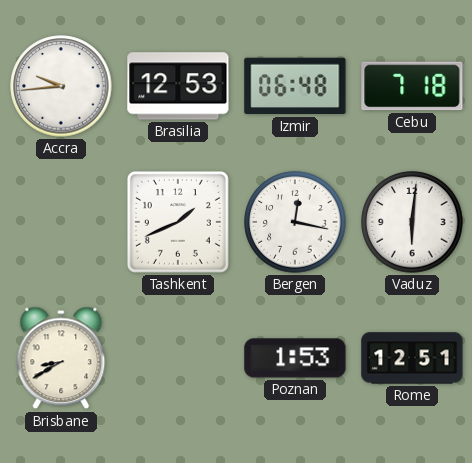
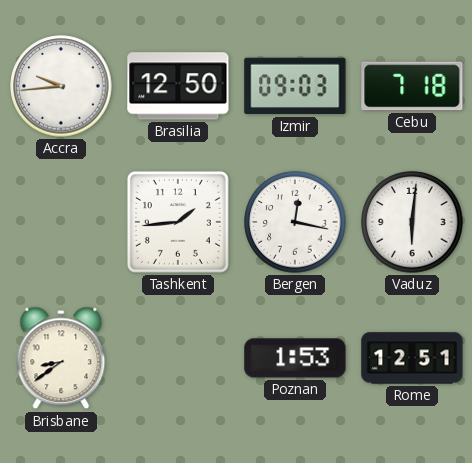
Brasilia: 12:53 -> 12:50 (178, 86)
Izmir: 06:48 -> 09:03 (295, 86)
Tashkent: 1:41 -> 1:44 (178, 222)
Brisbane: 8:40 -> 8:39 (61, 358)
